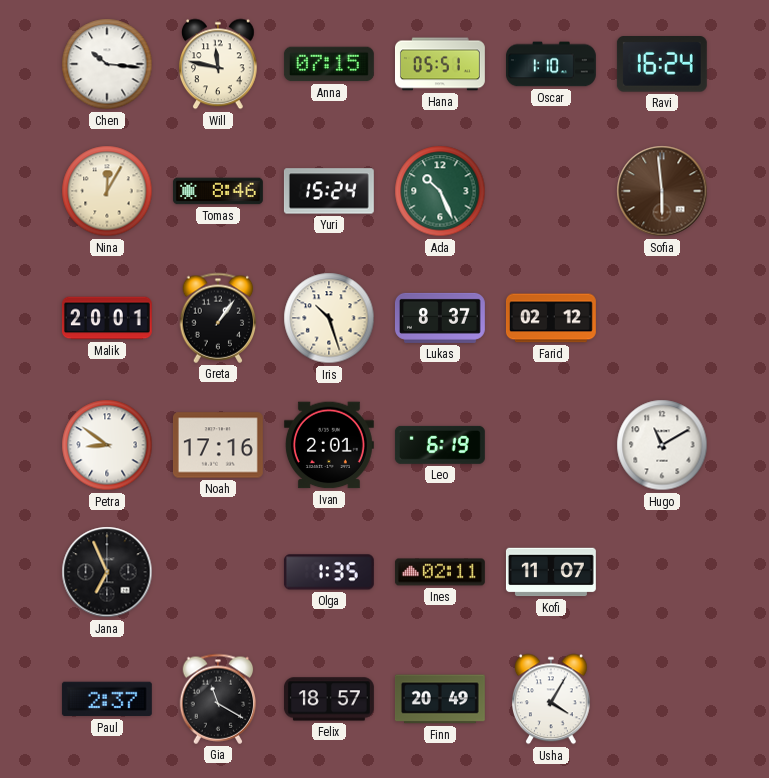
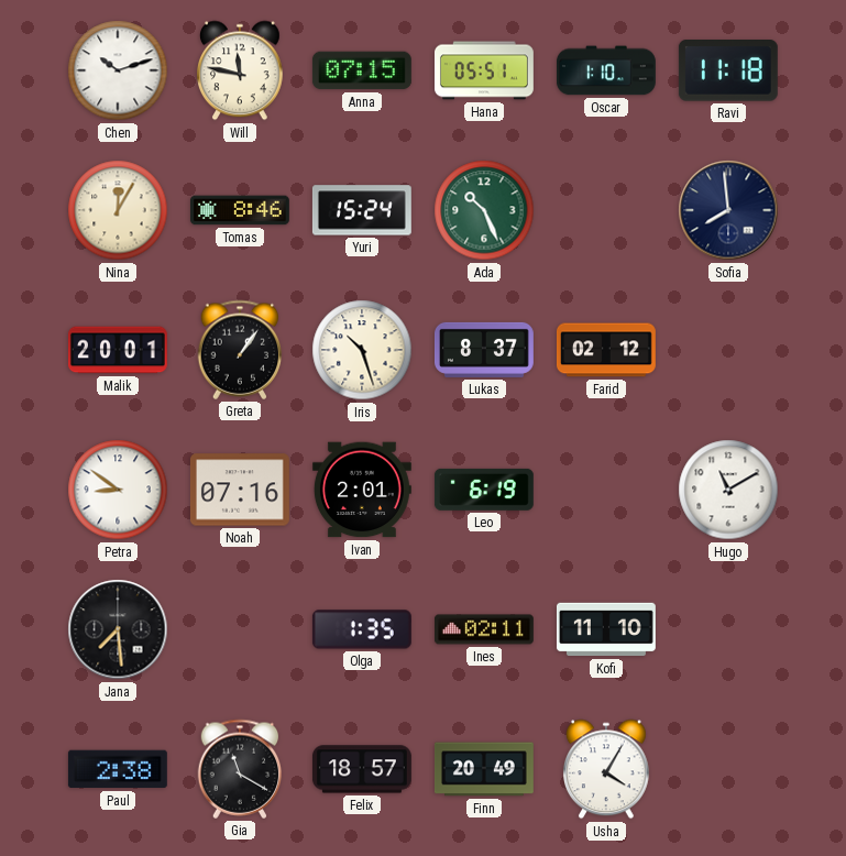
Chen: 10:16 -> 10:12 (118, 70)
Ravi: 16:24 -> 11:18 (728, 70)
Sofia: 5:59 -> 7:59 (728, 210)
Sofia dial: brown -> navy (728, 210)
Noah: 17:16 -> 07:16 (240, 490)
Jana: 6:56 -> 7:29 (118, 629)
Kofi: 11:07 -> 11:10 (606, 629)
Paul: 2:37 -> 2:38 (118, 769)
